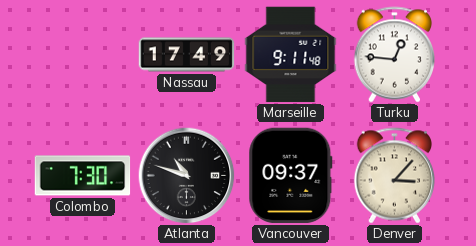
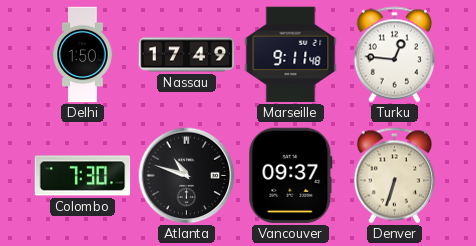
Delhi: none -> 1:50 (83, 55)
Denver: 3:07 -> 6:33 (395, 176)
